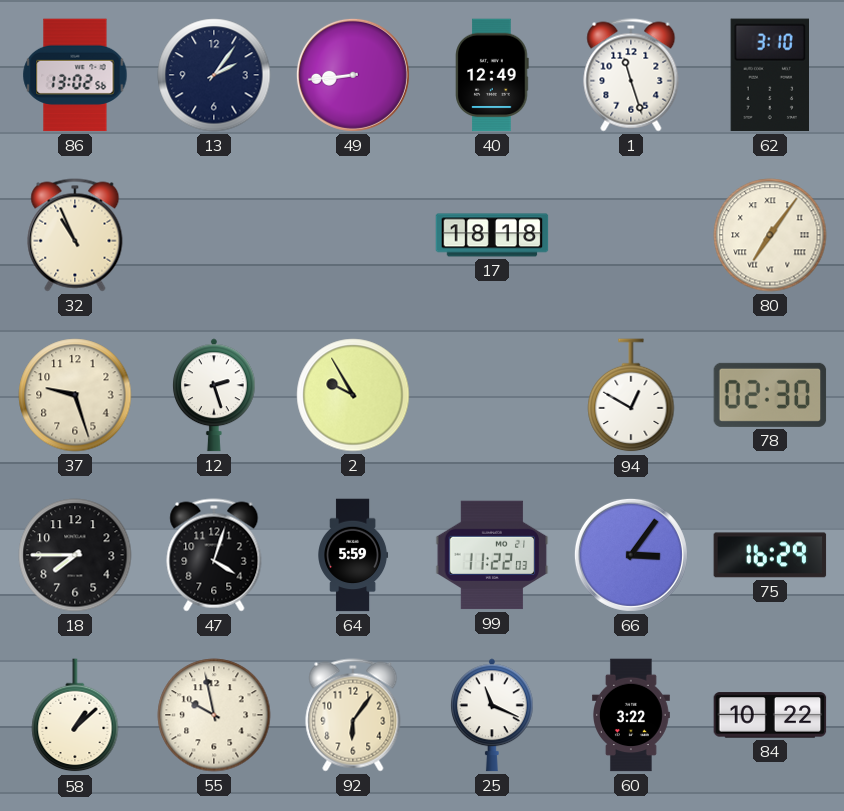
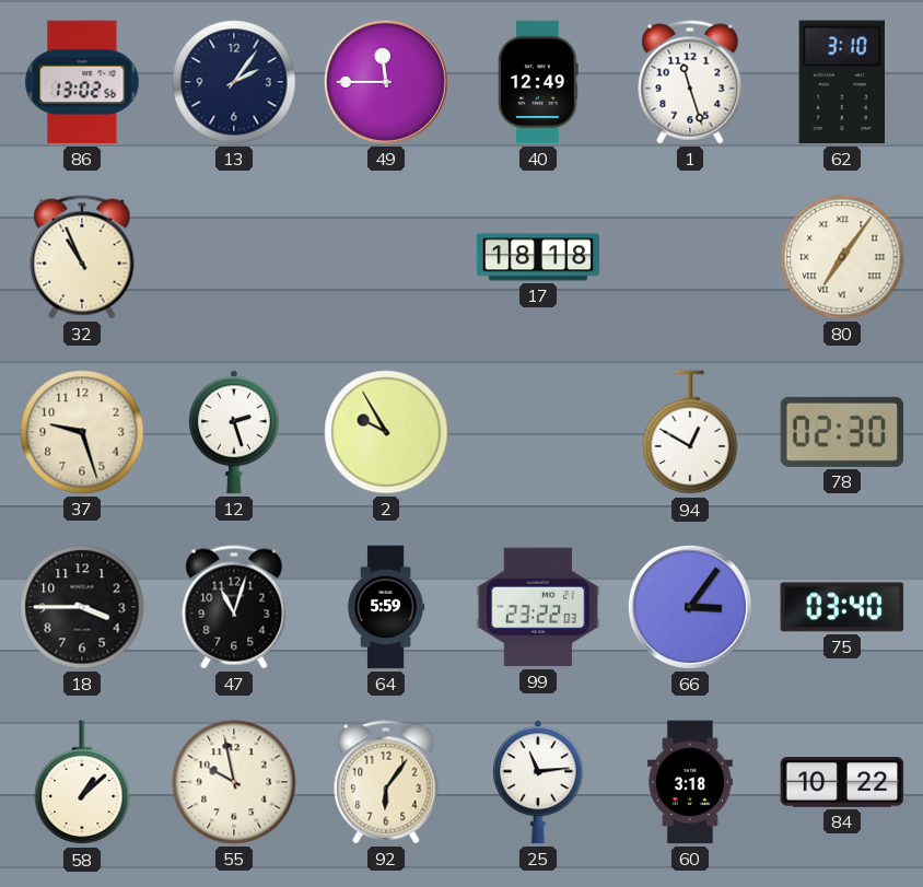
49: 8:44 -> 11:45 (386, 82)
18: 7:45 -> 3:45 (82, 607)
47: 4:03 -> 11:03 (234, 607)
99: 11:22 -> 23:22 (538, 607)
75: 16:29 -> 03:40 (842, 607)
25: 11:19 -> 11:14 (538, 782)
60: 3:22 -> 3:18 (691, 782)
